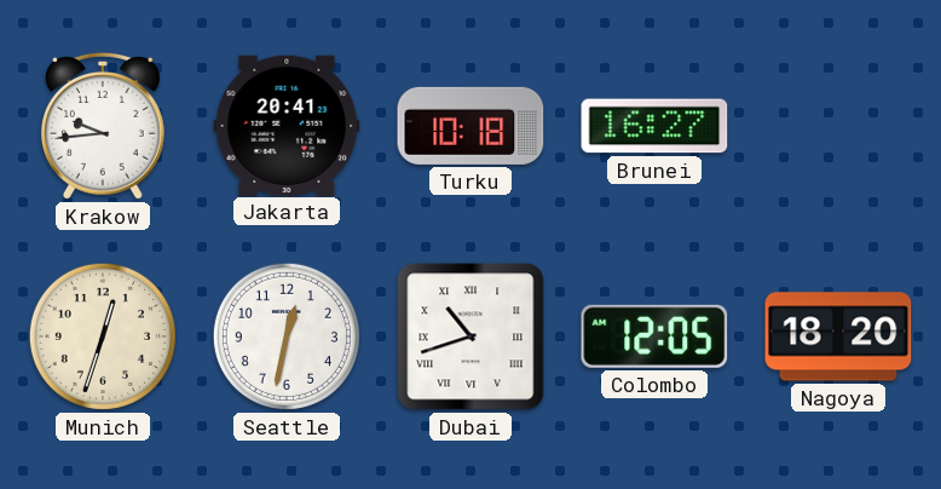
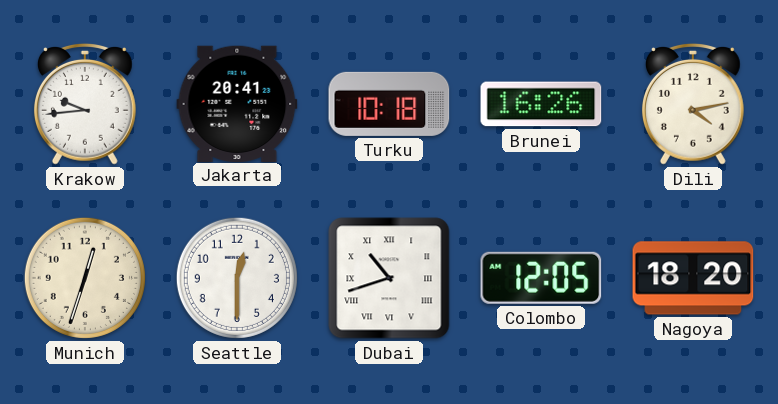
Brunei: 16:27 -> 16:26 (541, 104)
Dili: none -> 4:13 (693, 104)
Seattle: 12:32 -> 12:30 (237, 278)
